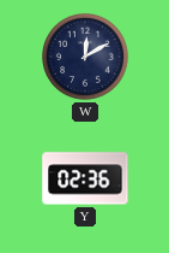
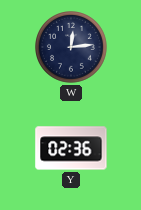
W: 12:10 -> 12:14 (72, 48)
